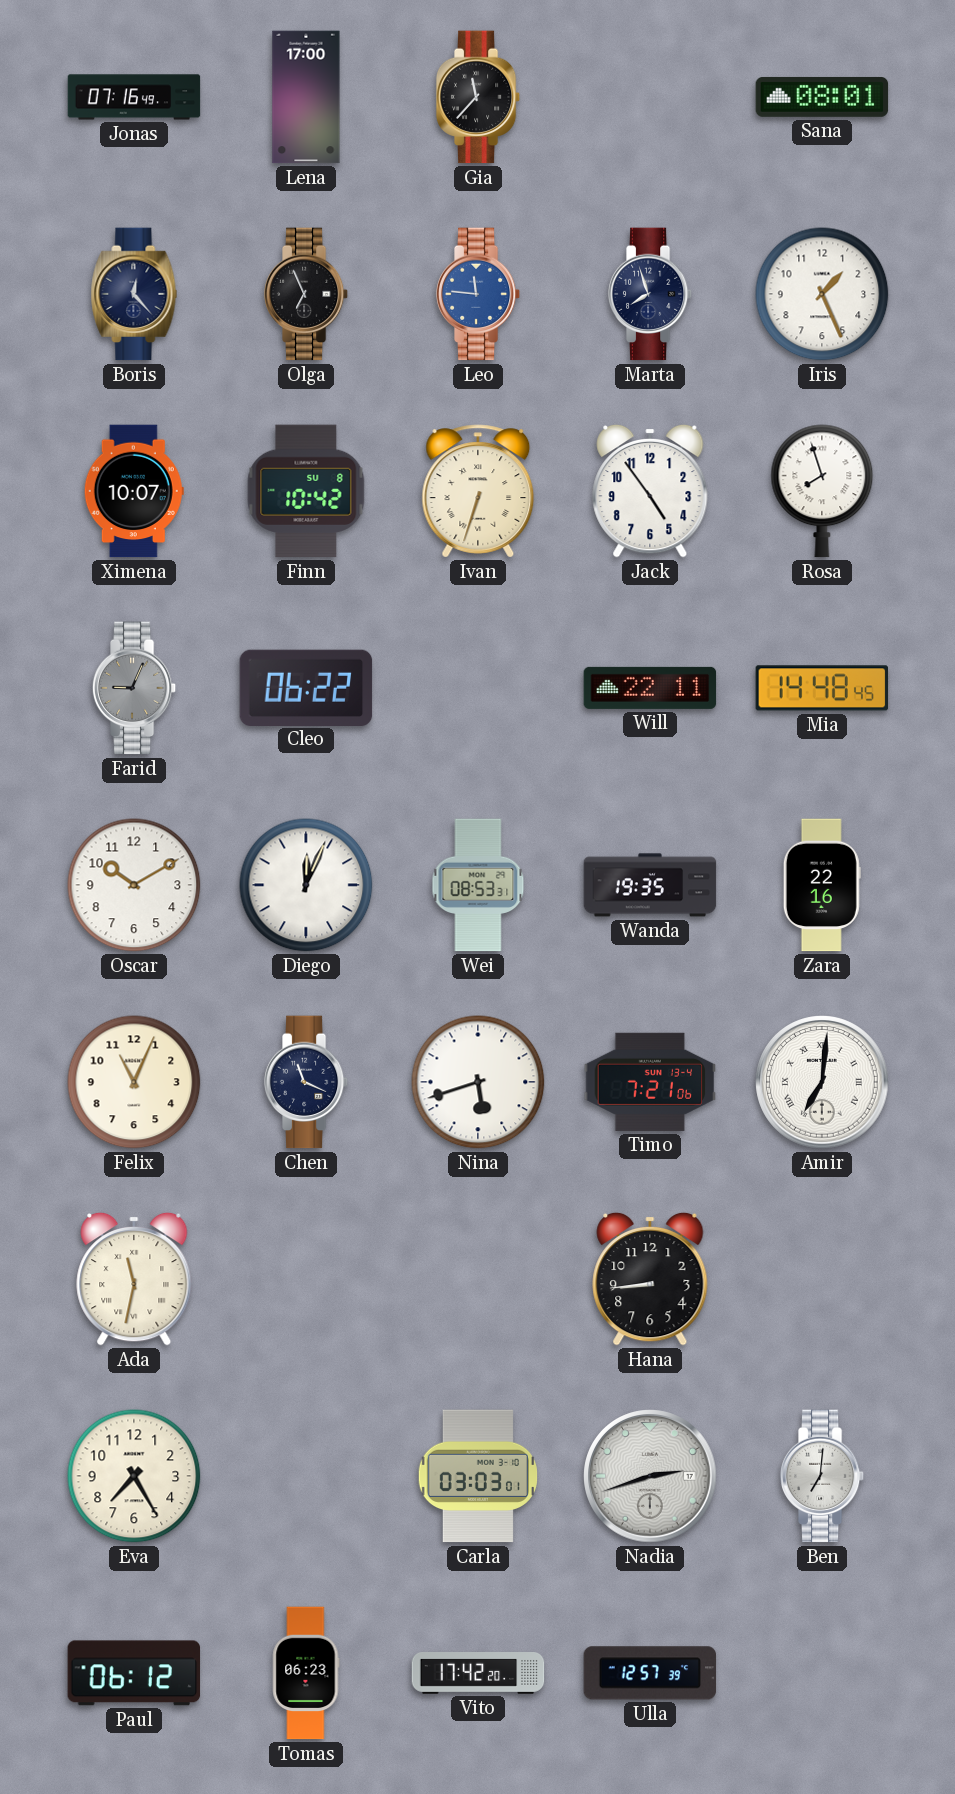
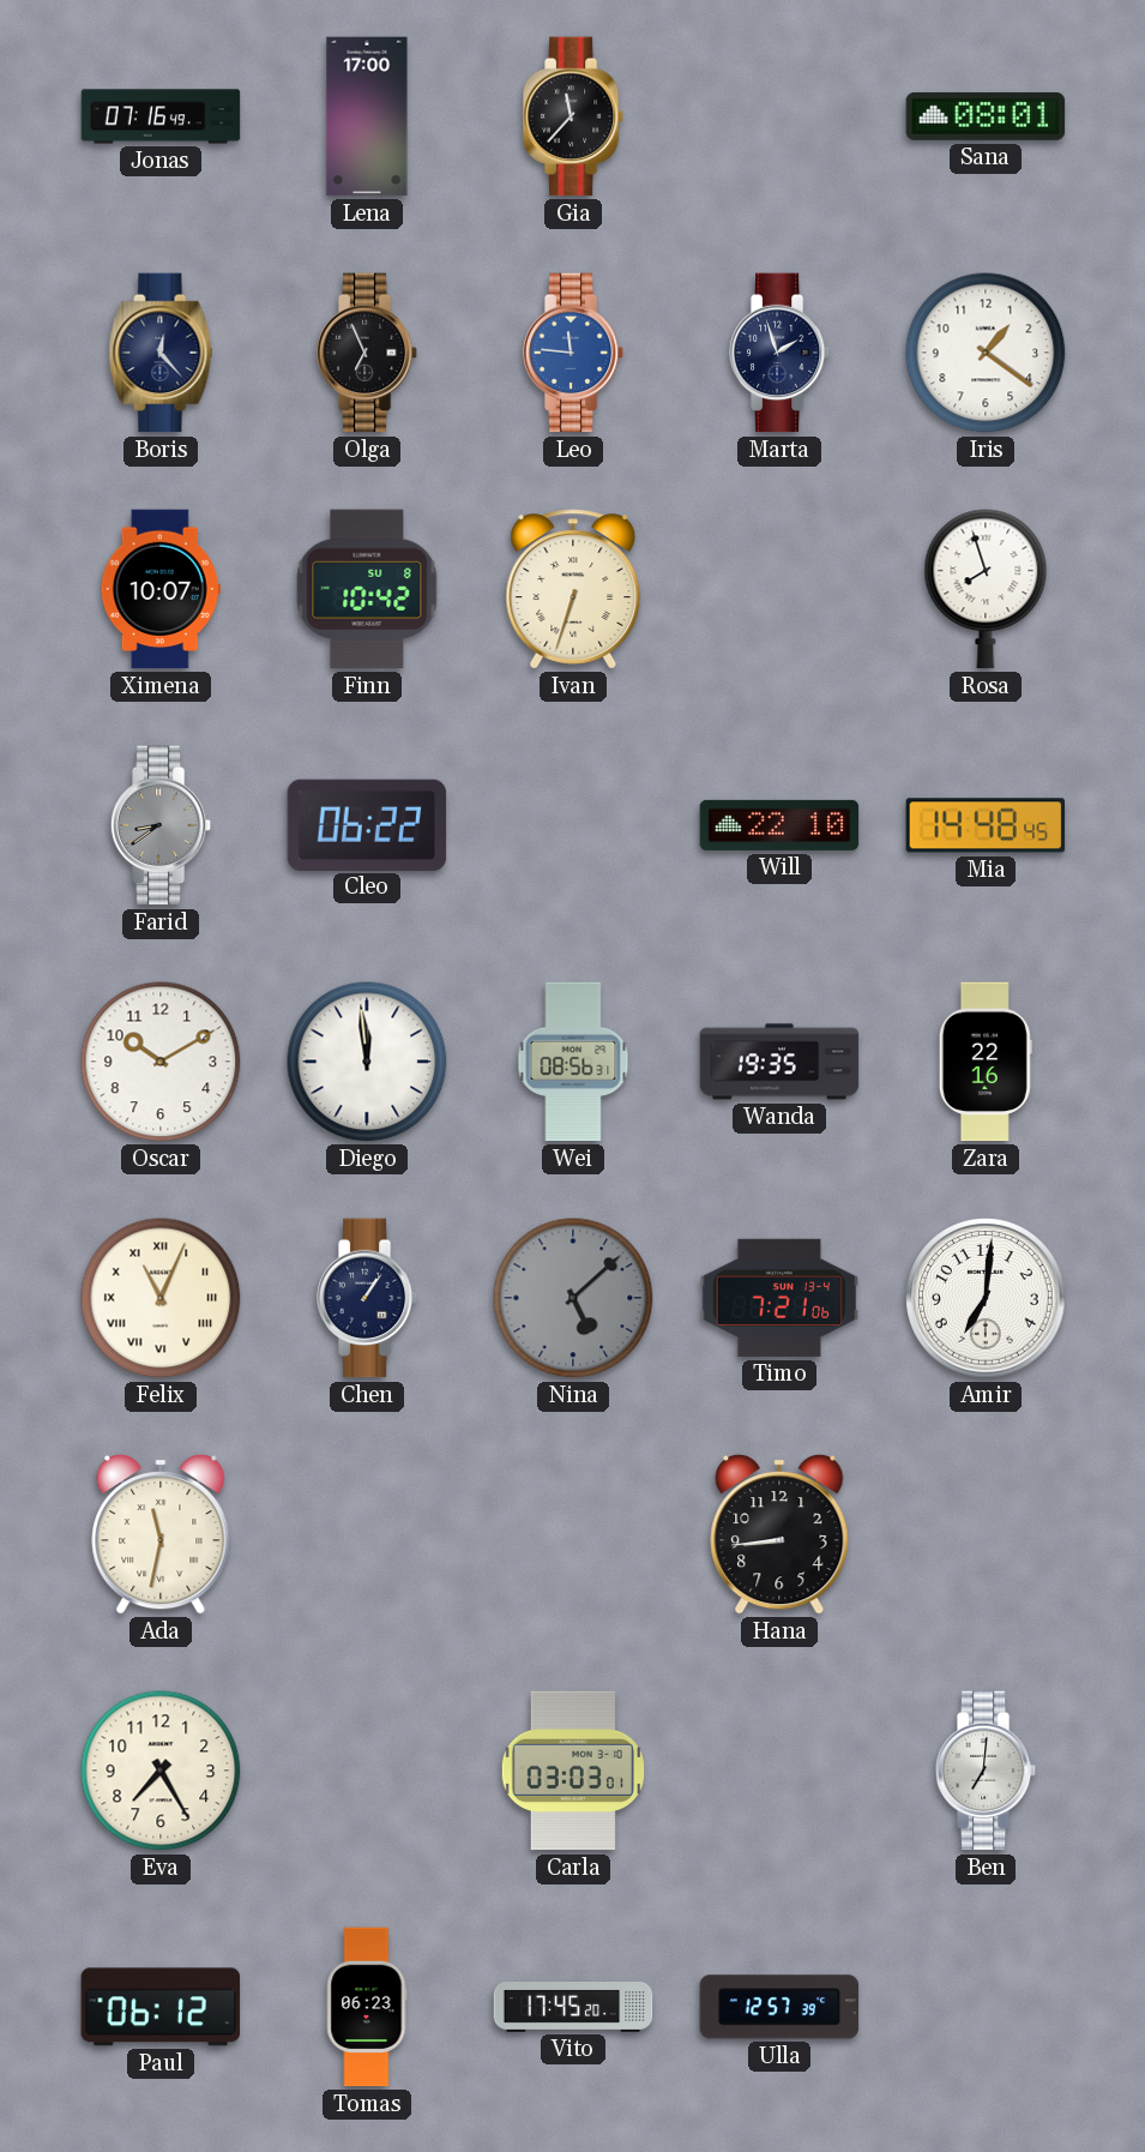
Marta: 7:57 -> 1:57 (779, 353)
Iris: 1:26 -> 1:21 (986, 353)
Jack: 4:54 -> none (650, 491)
Farid: 9:04 -> 8:39 (161, 825)
Will: 22:11 -> 22:10 (779, 825)
Diego: 12:04 -> 11:59 (367, 1062)
Wei: 08:53 -> 08:56 (573, 1062)
Felix numerals: Arabic -> Roman (161, 1298)
Chen: 11:19 -> 1:06 (367, 1298)
Nina: 5:42 -> 5:08 (573, 1298)
Nina dial: white -> grey (573, 1298)
Amir numerals: Roman -> Arabic (986, 1298)
Nadia: 2:42 -> none (650, 1476)
Vito: 17:42 -> 17:45 (573, 2008)
